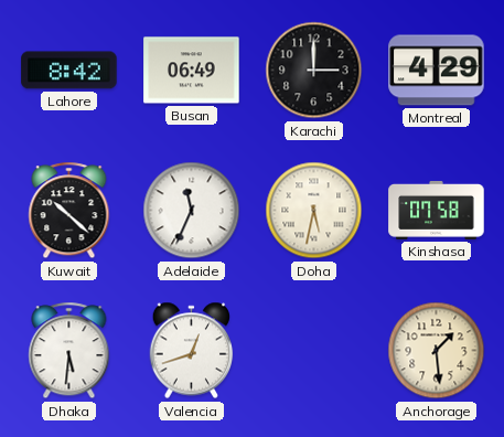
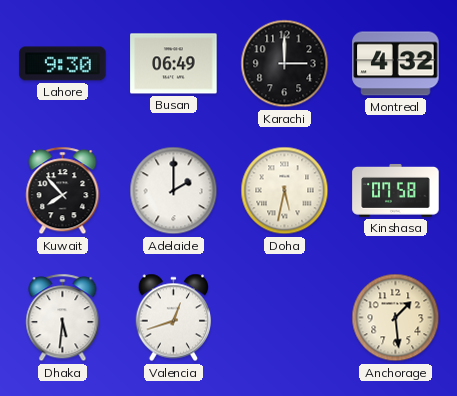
Lahore: 8:42 -> 9:30 (63, 64)
Montreal: 4:29 -> 4:32 (396, 64)
Kuwait: 10:22 -> 7:53 (63, 191)
Adelaide: 11:34 -> 2:00 (174, 191)
